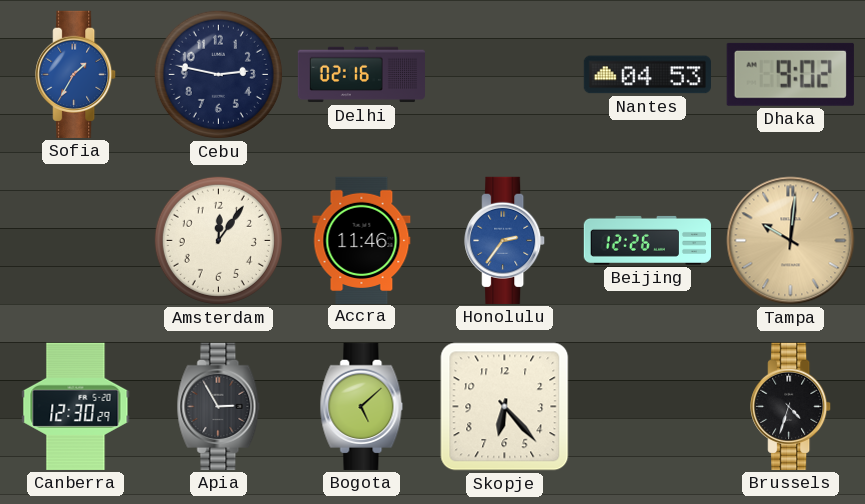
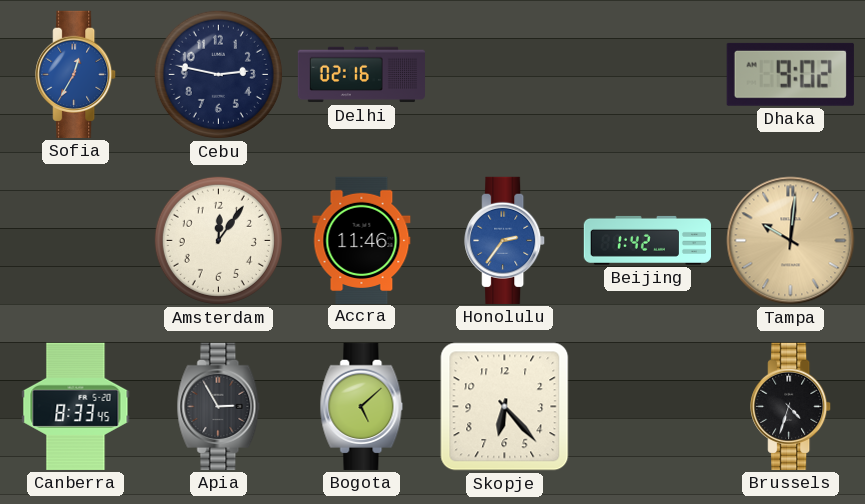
Sofia: 1:35 -> 12:35 (76, 74)
Nantes: 04:53 -> none (647, 75)
Beijing: 12:26 -> 1:42 (647, 240)
Canberra: 12:30 -> 8:33 (76, 406)
